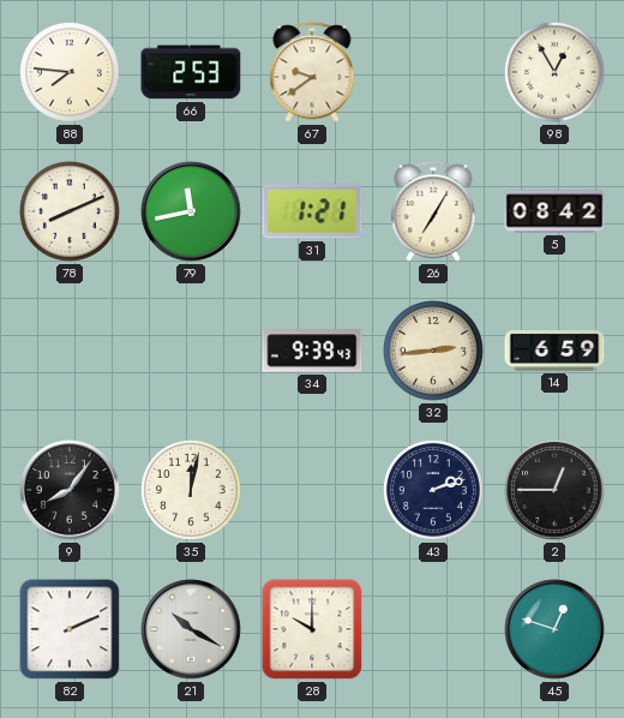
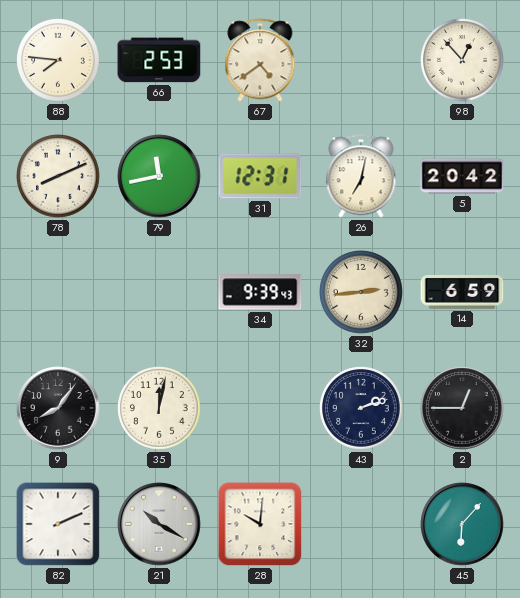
67: 9:39 -> 4:39 (260, 60)
98: 12:55 -> 12:53 (463, 61)
31: 1:21 -> 12:31 (260, 176)
26: 7:05 -> 7:02 (361, 176)
5: 08:42 -> 20:42 (462, 176)
28: 10:00 -> 10:01 (260, 524)
45: 12:48 -> 6:07 (462, 524)
